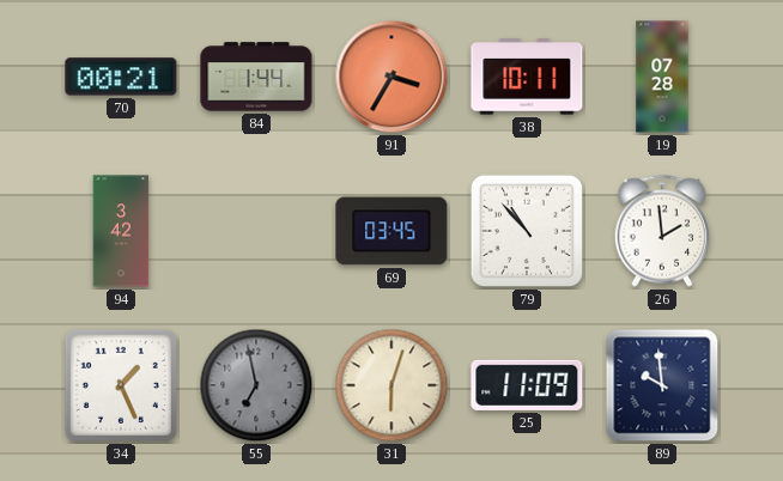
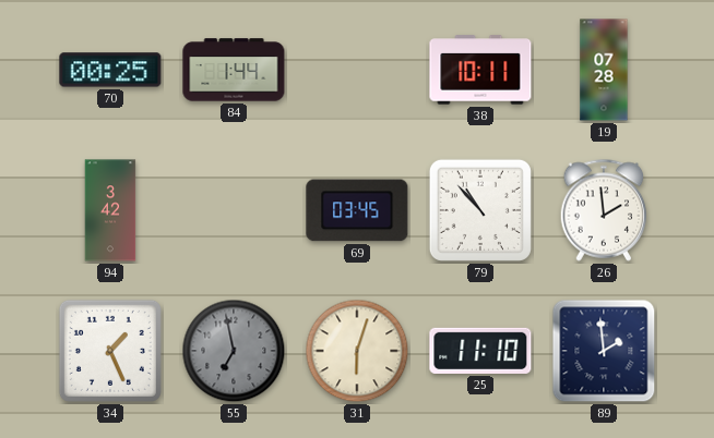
70: 00:21 -> 00:25 (110, 70)
91: 3:35 -> none (391, 77)
25: 11:09 -> 11:10 (480, 351)
89: 9:59 -> 1:59 (604, 351)
